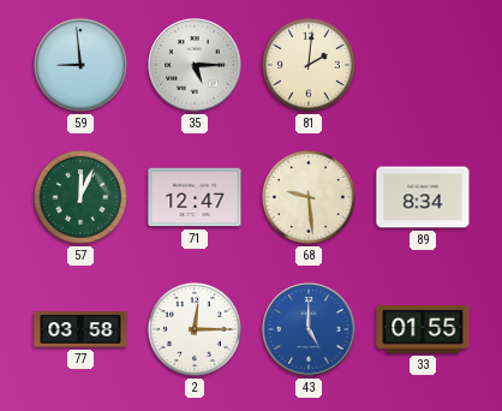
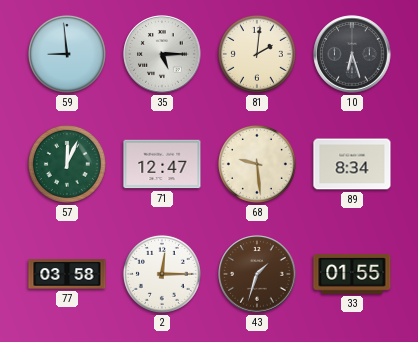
10: none -> 6:27 (352, 54)
43: 5:00 -> 1:33 (257, 274)
43 dial: blue -> brown (257, 274)
